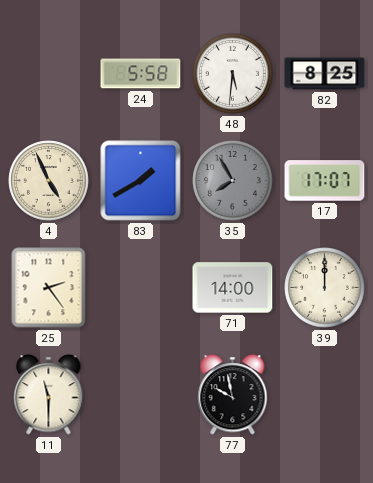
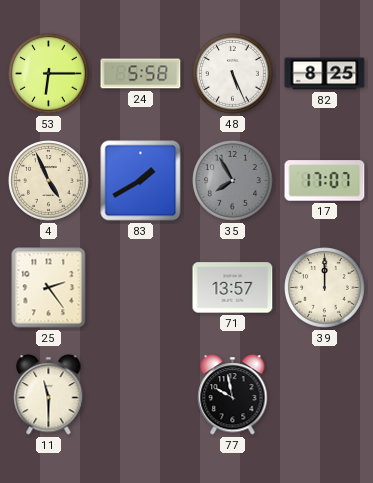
53: none -> 6:15 (49, 74)
48: 5:31 -> 5:26 (233, 74)
71: 14:00 -> 13:57 (233, 288)
